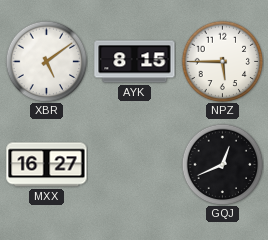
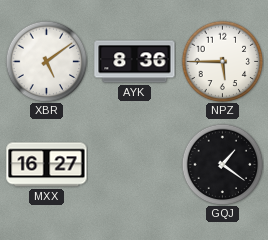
AYK: 8:15 -> 8:36 (135, 62)
GQJ: 12:41 -> 1:21 (222, 164)
